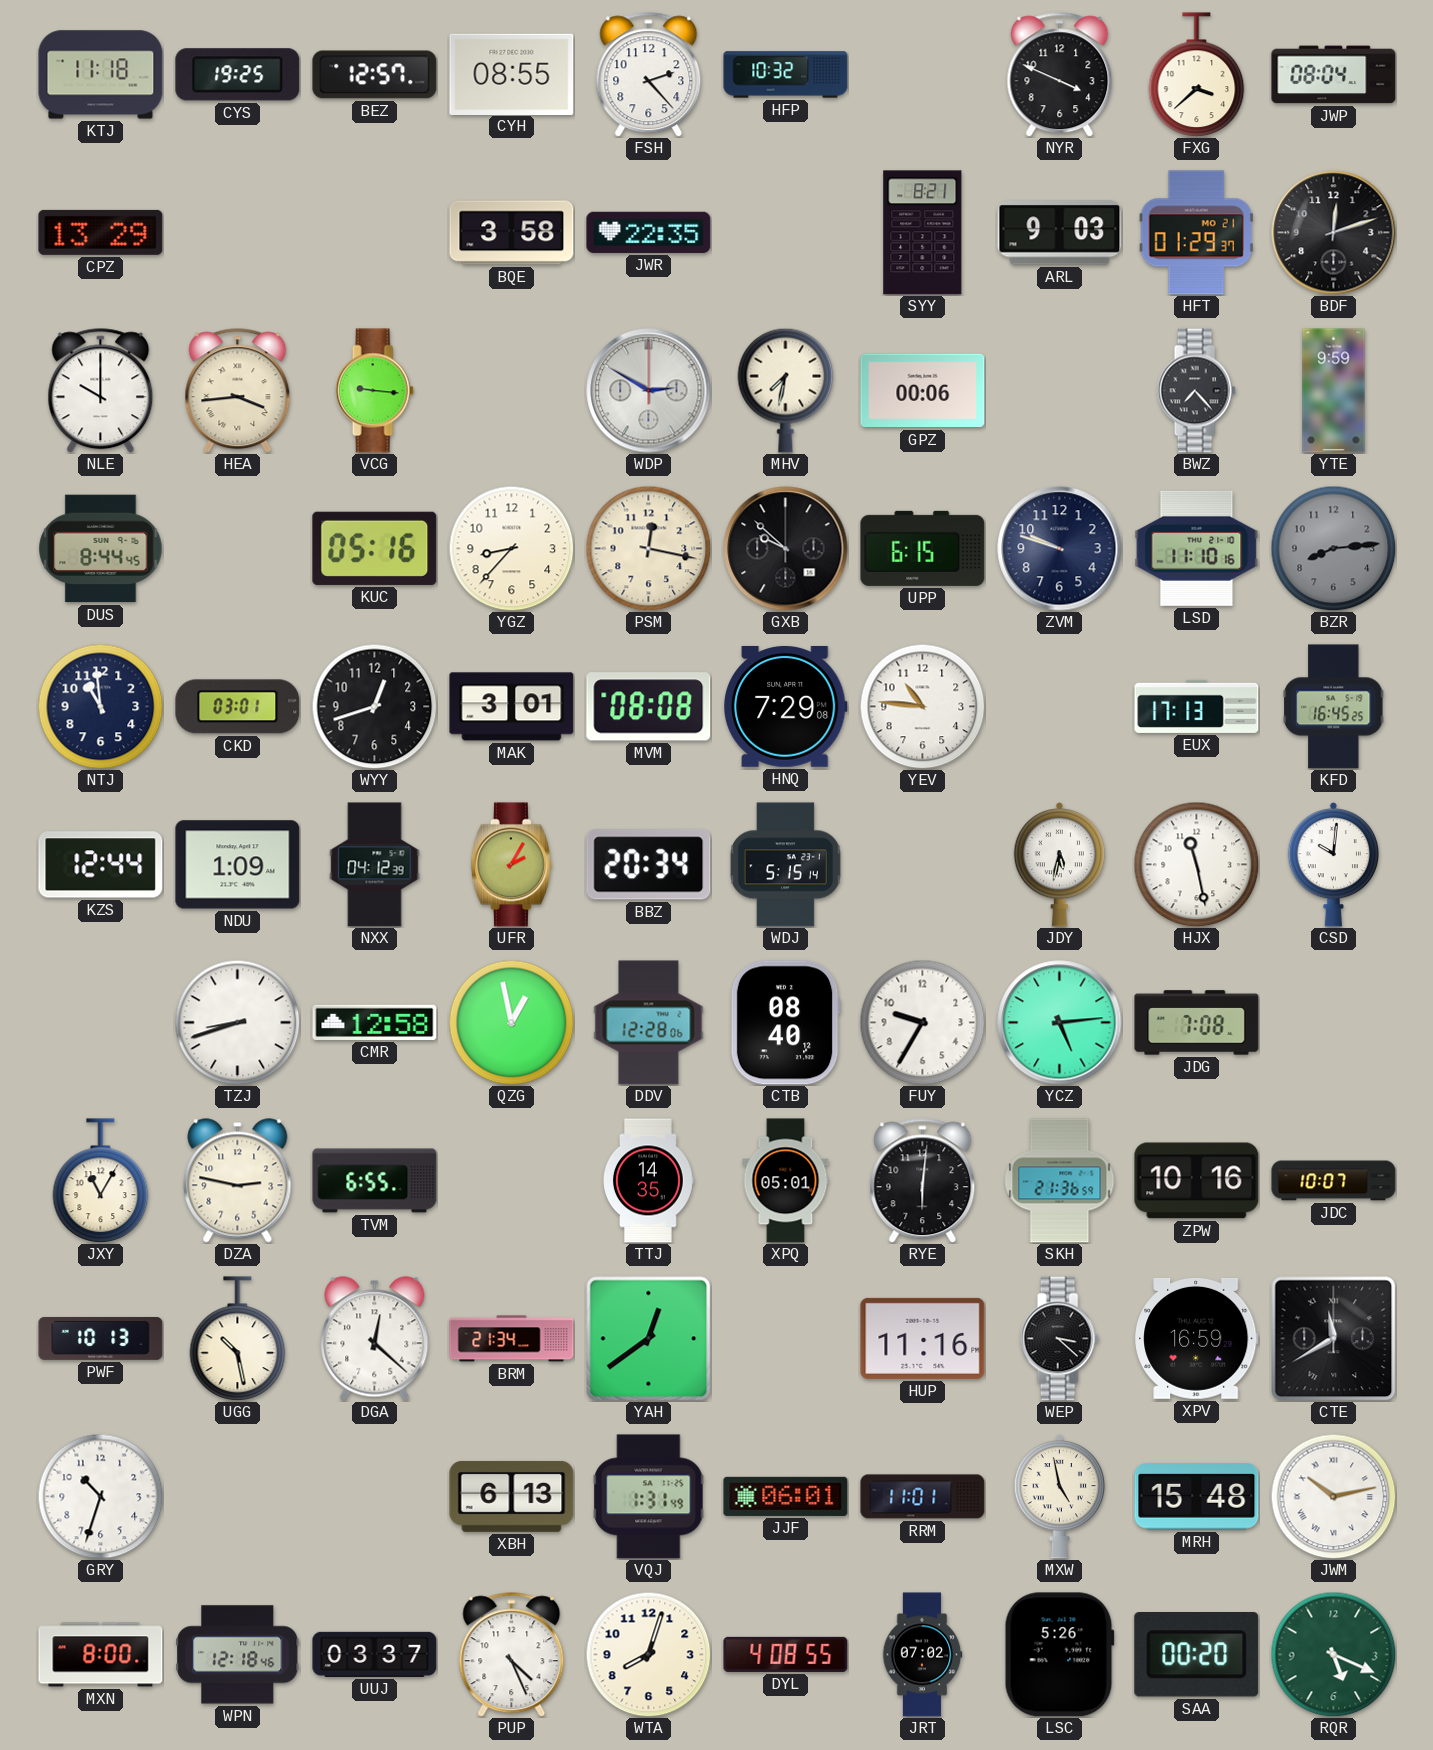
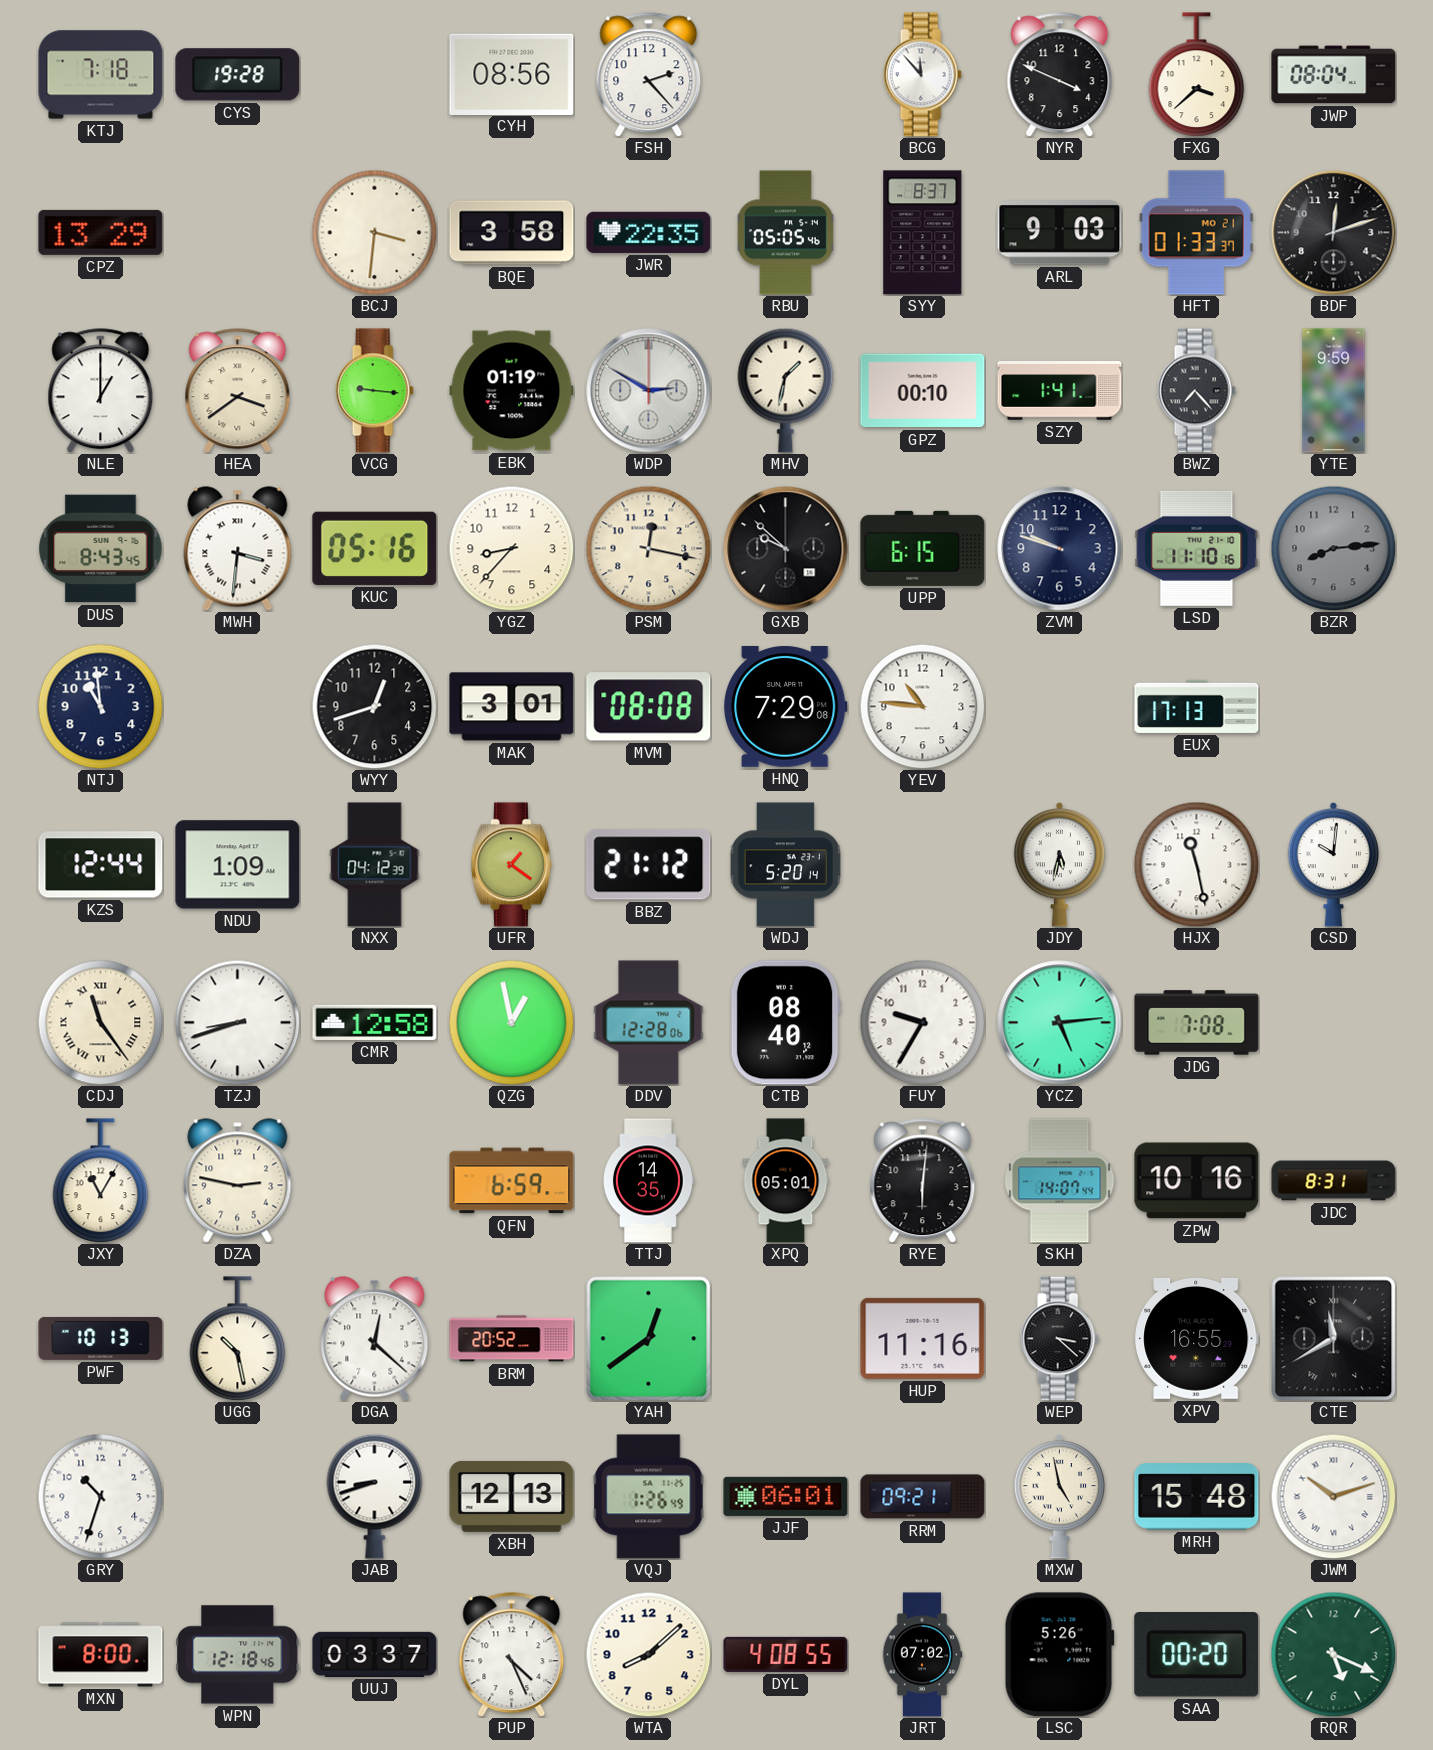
KTJ: 11:18 -> 7:18 (101, 75)
CYS: 19:25 -> 19:28 (238, 75)
BEZ: 12:57 -> none (375, 75)
CYH: 08:55 -> 08:56 (512, 74)
HFP: 10:32 -> none (786, 75)
BCG: none -> 11:53 (922, 75)
BCJ: none -> 3:31 (374, 232)
RBU: none -> 05:05 (785, 233)
SYY: 8:21 -> 8:37 (923, 233)
HFT: 01:29 -> 01:33 (1196, 233)
NLE: 10:00 -> 1:00 (101, 391)
HEA: 3:44 -> 3:39 (238, 391)
EBK: none -> 01:19 (512, 391)
MHV: 7:32 -> 1:32 (786, 390)
GPZ: 00:06 -> 00:10 (923, 391)
SZY: none -> 1:41 (1060, 391)
DUS: 8:44 -> 8:43 (101, 549)
MWH: none -> 3:31 (238, 549)
CKD: 03:01 -> none (238, 707)
KFD: 16:45 -> none (1334, 707)
UFR: 2:05 -> 1:21 (511, 865)
BBZ: 20:34 -> 21:12 (649, 865)
WDJ: 5:15 -> 5:20 (785, 865)
CDJ: none -> 11:24 (100, 1022)
TVM: 6:55 -> none (375, 1181)
QFN: none -> 6:59 (512, 1181)
SKH: 21:36 -> 14:07 (1060, 1181)
JDC: 10:07 -> 8:31 (1334, 1181)
BRM: 21:34 -> 20:52 (512, 1339)
XPV: 16:59 -> 16:55 (1197, 1338)
JAB: none -> 8:42 (375, 1496)
XBH: 6:13 -> 12:13 (512, 1496)
VQJ: 1:31 -> 1:26 (649, 1497)
RRM: 11:01 -> 09:21 (923, 1497)
JWM: 10:13 -> 10:12 (1333, 1496)
WTA: 8:03 -> 8:08 (648, 1654)
